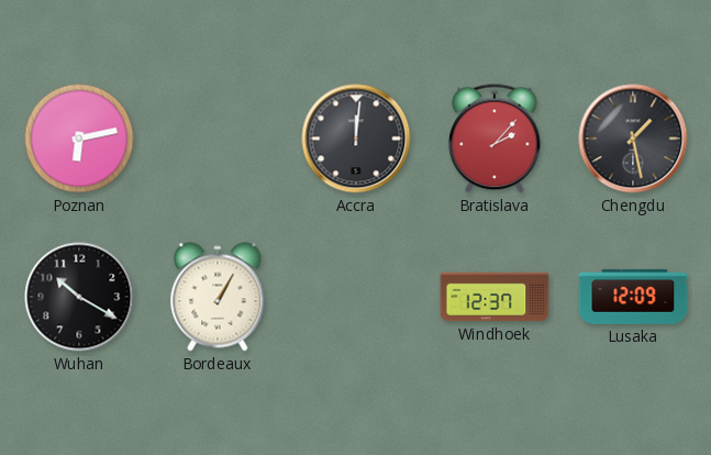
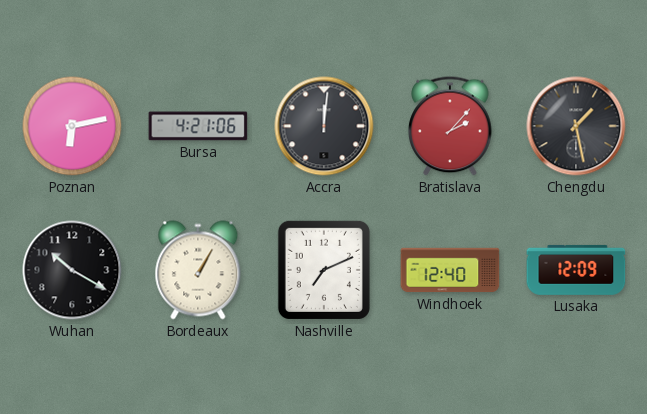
Bursa: none -> 4:21 (198, 126)
Nashville: none -> 7:11 (324, 270)
Windhoek: 12:37 -> 12:40 (450, 270)
